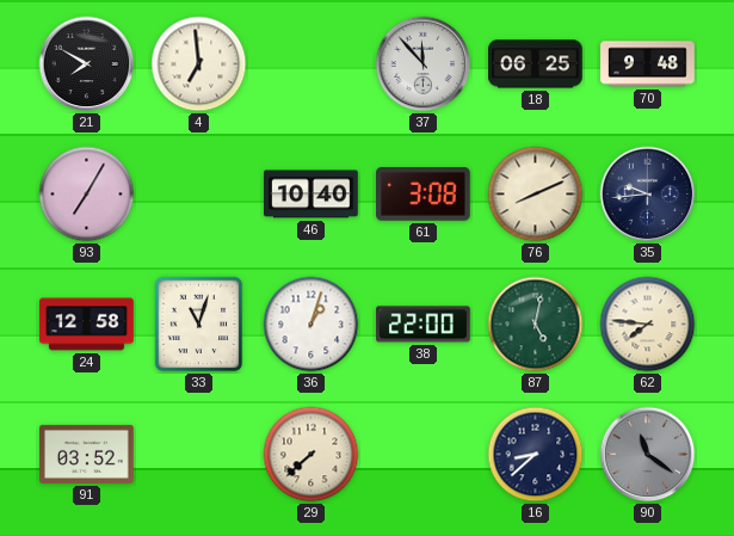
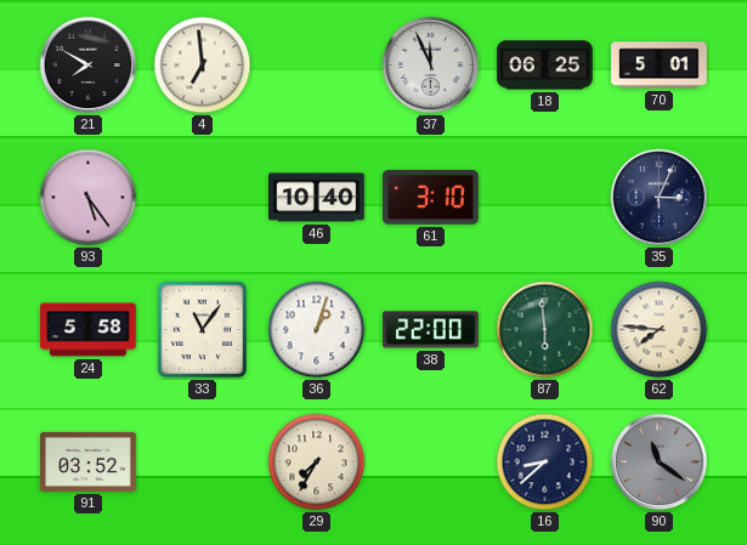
37: 11:53 -> 11:56 (431, 66)
70: 9:48 -> 5:01 (660, 66)
93: 7:05 -> 5:24 (89, 198)
61: 3:08 -> 3:10 (431, 198)
76: 8:11 -> none (536, 195)
35: 9:44 -> 3:04 (660, 198)
24: 12:58 -> 5:58 (89, 330)
33: 11:03 -> 11:06 (203, 330)
87: 5:02 -> 5:59 (545, 330)
29: 7:38 -> 7:35 (317, 462)
